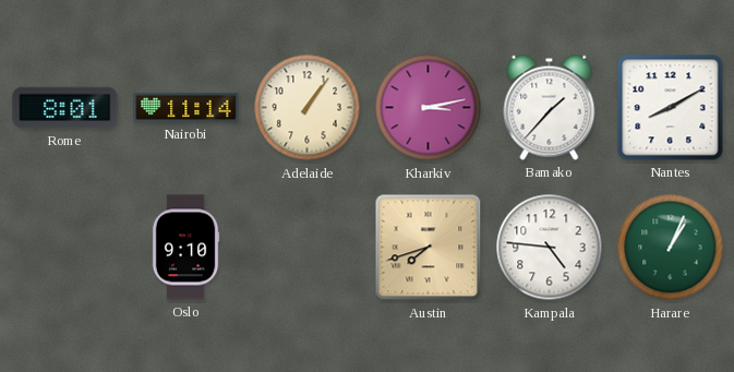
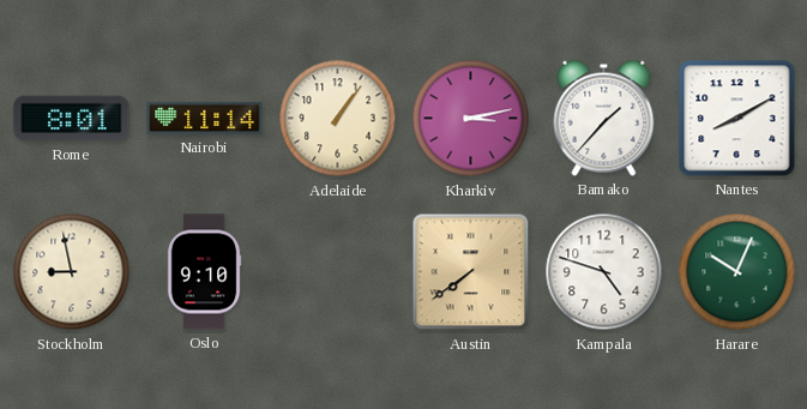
Stockholm: none -> 8:58 (72, 272)
Austin: 7:42 -> 7:39 (471, 272)
Kampala: 4:46 -> 4:48 (604, 272)
Harare: 1:04 -> 10:04 (737, 272)
